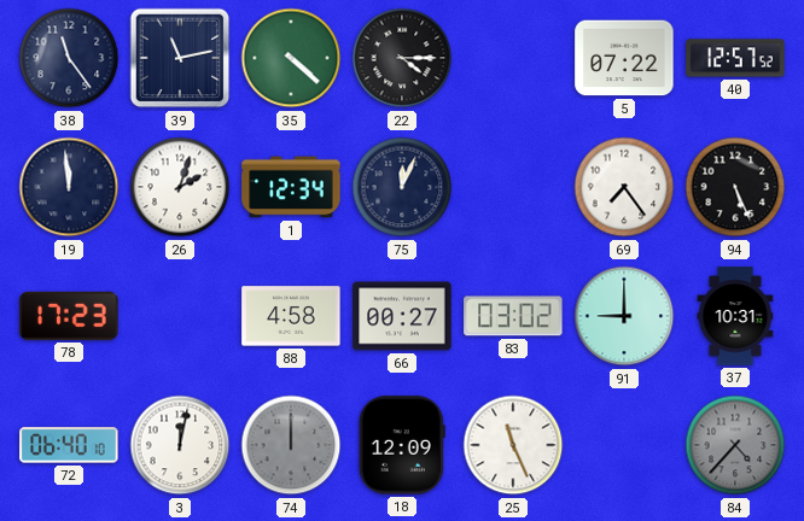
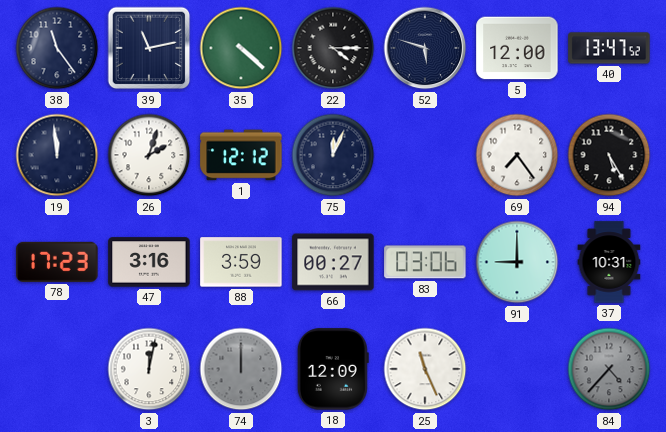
52: none -> 5:48 (425, 48)
5: 07:22 -> 12:00 (517, 48)
40: 12:57 -> 13:47 (609, 48)
1: 12:34 -> 12:12 (241, 155)
94: 5:26 -> 5:25 (609, 155)
47: none -> 3:16 (149, 262)
88: 4:58 -> 3:59 (241, 262)
83: 03:02 -> 03:06 (425, 262)
72: 06:40 -> none (69, 445)
